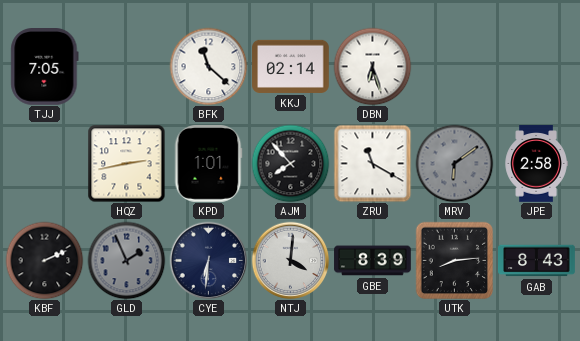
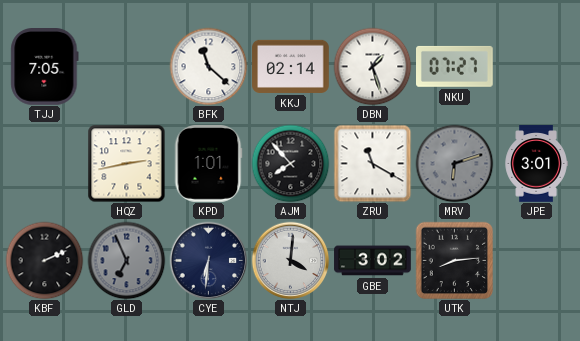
DBN: 6:27 -> 1:27 (372, 66)
NKU: none -> 07:27 (455, 66)
MRV: 6:09 -> 6:12 (454, 163)
JPE: 2:58 -> 3:01 (536, 164)
GLD: 1:56 -> 6:56 (126, 260)
GBE: 8:39 -> 3:02 (373, 261)
GAB: 8:43 -> none (537, 261)
